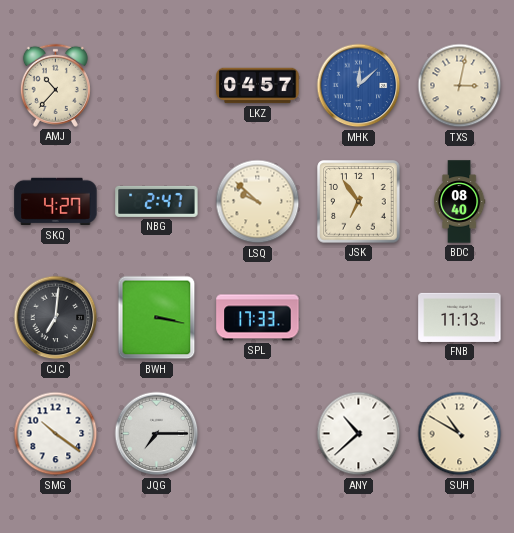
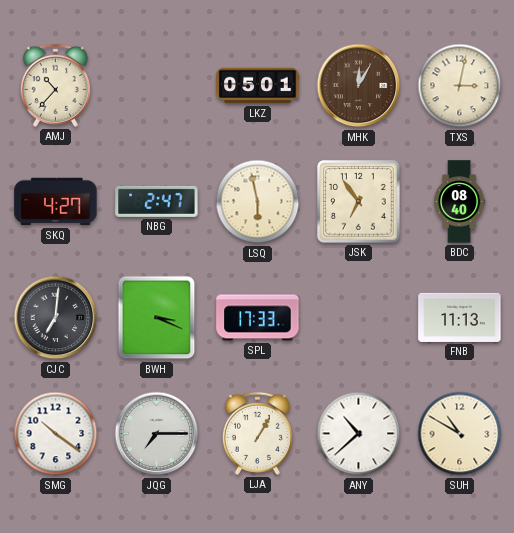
LKZ: 04:57 -> 05:01 (258, 86)
MHK: 12:08 -> 12:05 (359, 86)
MHK dial: blue -> brown (359, 86)
LSQ: 9:52 -> 5:58 (258, 202)
BWH: 3:17 -> 3:19 (157, 318)
LJA: none -> 1:05 (257, 433)
